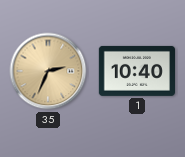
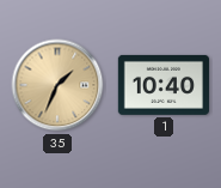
35: 2:34 -> 1:34 (57, 85)
